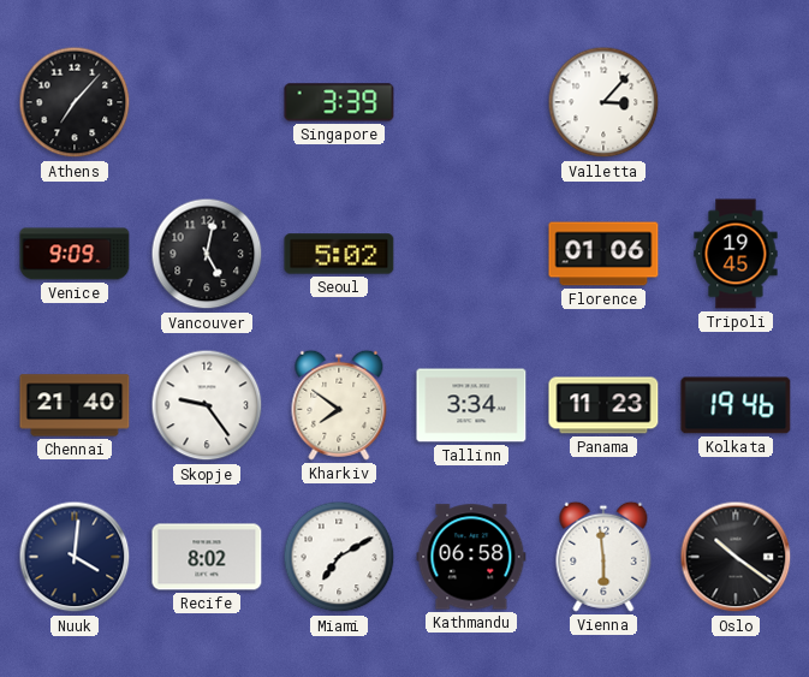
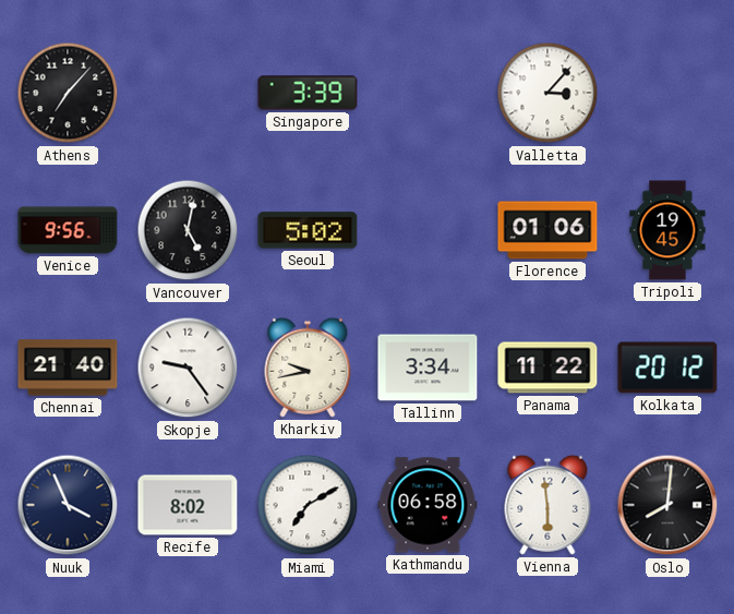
Venice: 9:09 -> 9:56 (68, 230)
Kharkiv: 7:51 -> 9:43 (308, 368)
Panama: 11:23 -> 11:22 (548, 368)
Kolkata: 19:46 -> 20:12 (667, 368)
Nuuk: 4:01 -> 3:56 (68, 505)
Oslo: 10:21 -> 8:01 (667, 505)
